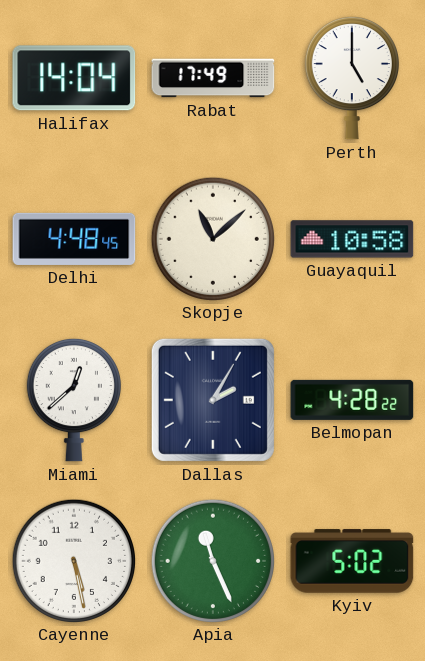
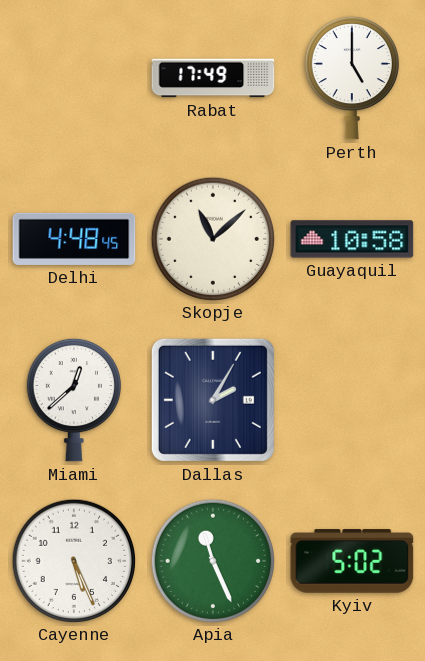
Halifax: 14:04 -> none (74, 78)
Belmopan: 4:28 -> none (352, 400)
Cayenne: 5:28 -> 5:26 (73, 560)
